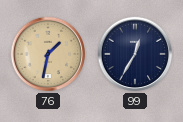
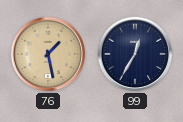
76: 1:32 -> 1:28 (48, 54)
